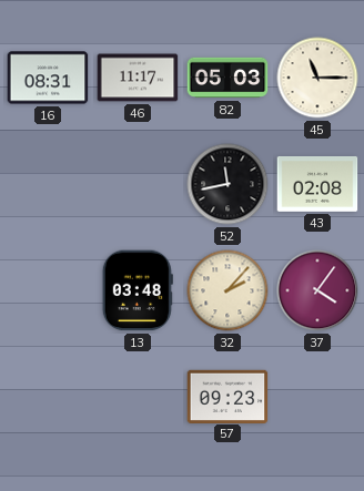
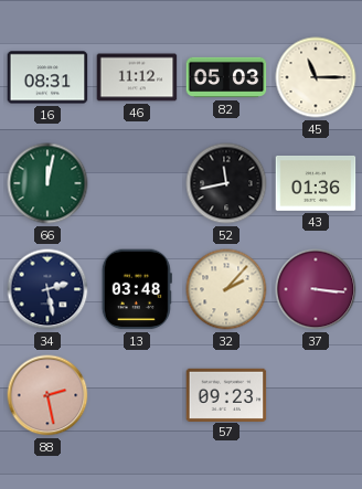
46: 11:17 -> 11:12 (137, 77)
66: none -> 12:02 (47, 183)
43: 02:08 -> 01:36 (316, 183)
34: none -> 2:28 (47, 289)
37: 4:06 -> 3:16 (316, 289)
88: none -> 2:28 (47, 395)
